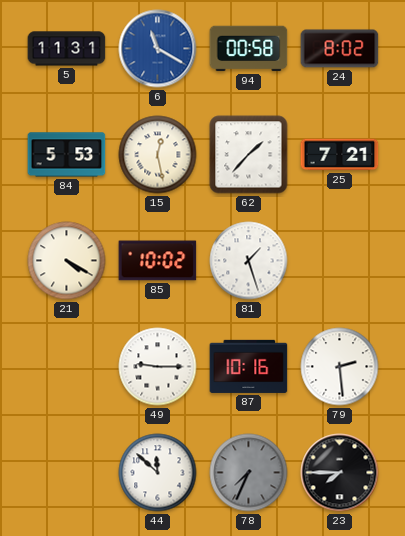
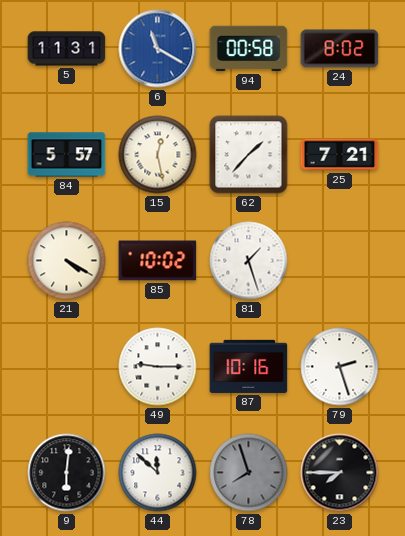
84: 5:53 -> 5:57 (67, 155)
79: 2:29 -> 2:27 (340, 367)
9: none -> 6:01 (67, 473)
78: 7:34 -> 7:57 (249, 473)
